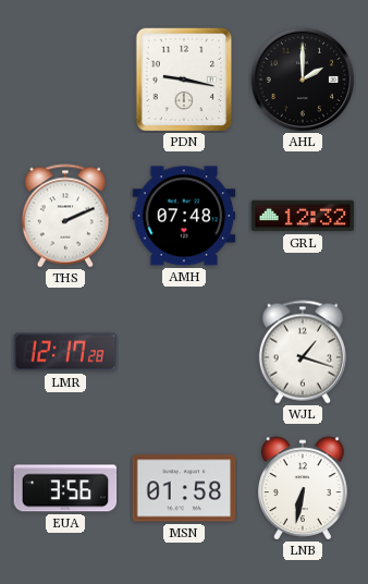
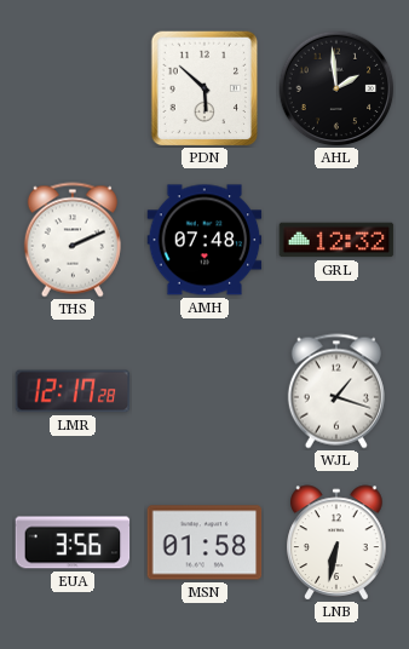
PDN: 9:17 -> 5:52 (204, 88)
AHL: 2:00 -> 1:59 (336, 88)
